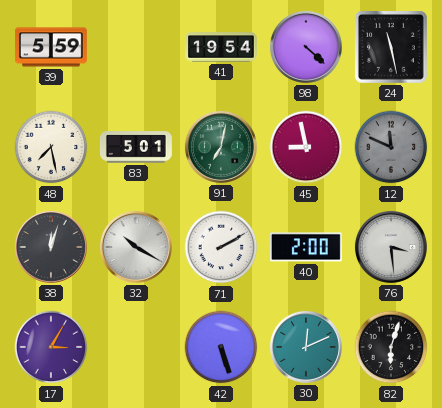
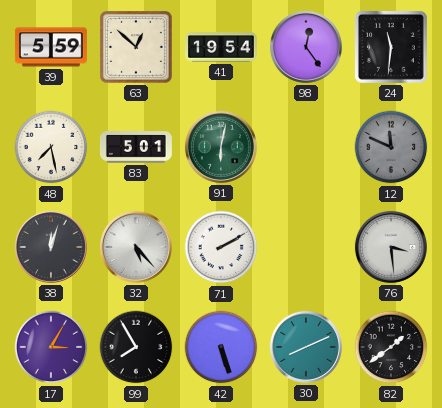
63: none -> 12:52 (136, 47)
98: 4:22 -> 12:24 (306, 47)
24: 11:28 -> 11:31 (391, 47)
91: 7:02 -> 6:02 (221, 147)
45: 8:58 -> none (306, 147)
32: 10:20 -> 5:23 (136, 247)
40: 2:00 -> none (306, 247)
99: none -> 7:55 (136, 347)
30: 12:11 -> 8:11 (306, 347)
82: 6:03 -> 1:39 (391, 347)
